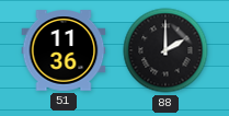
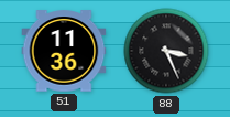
88: 2:00 -> 3:26 (166, 51)
